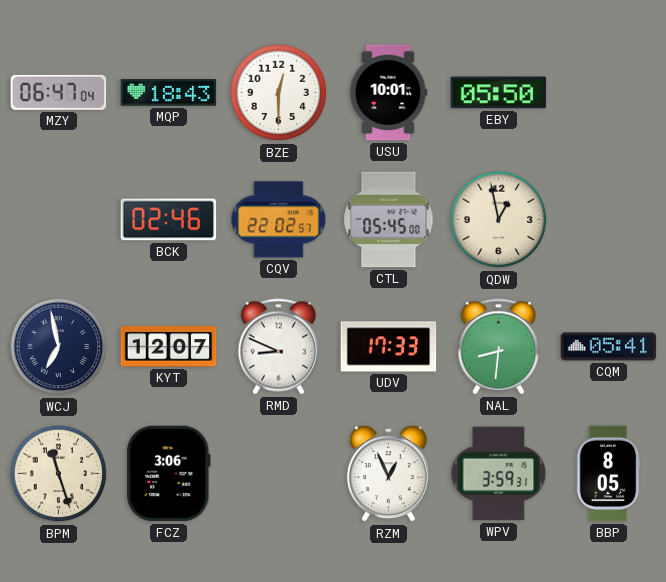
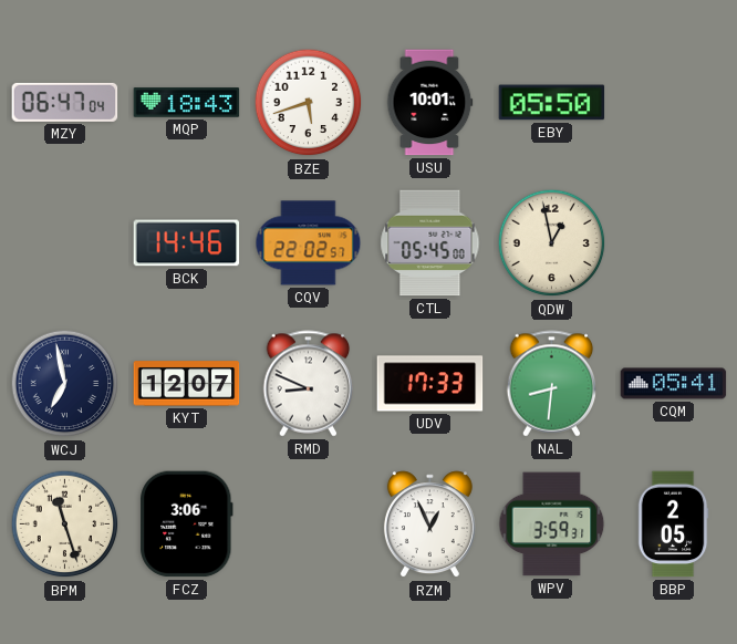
BZE: 12:30 -> 5:42 (309, 103)
BCK: 02:46 -> 14:46 (187, 243)
BBP: 8:05 -> 2:05 (673, 524)
